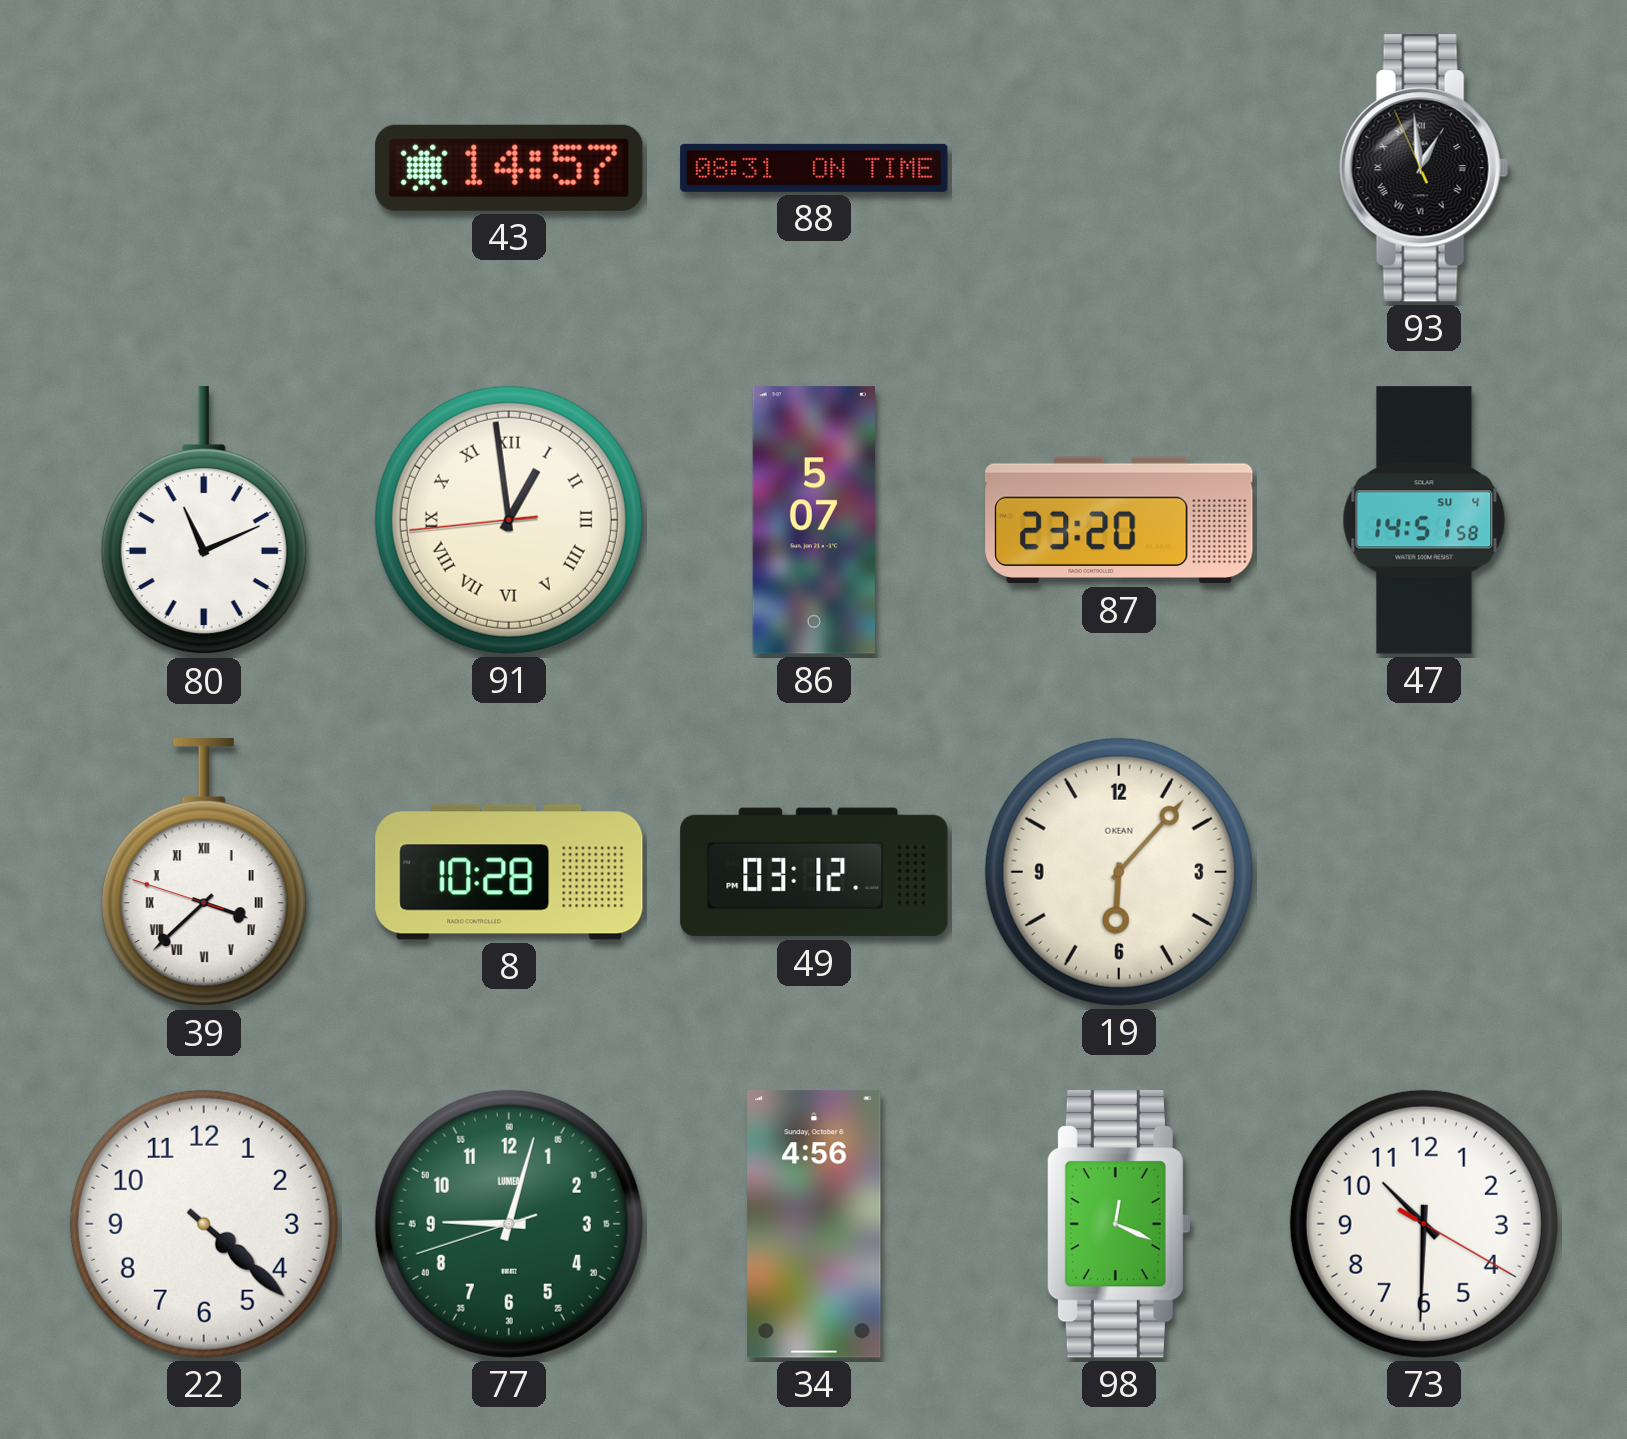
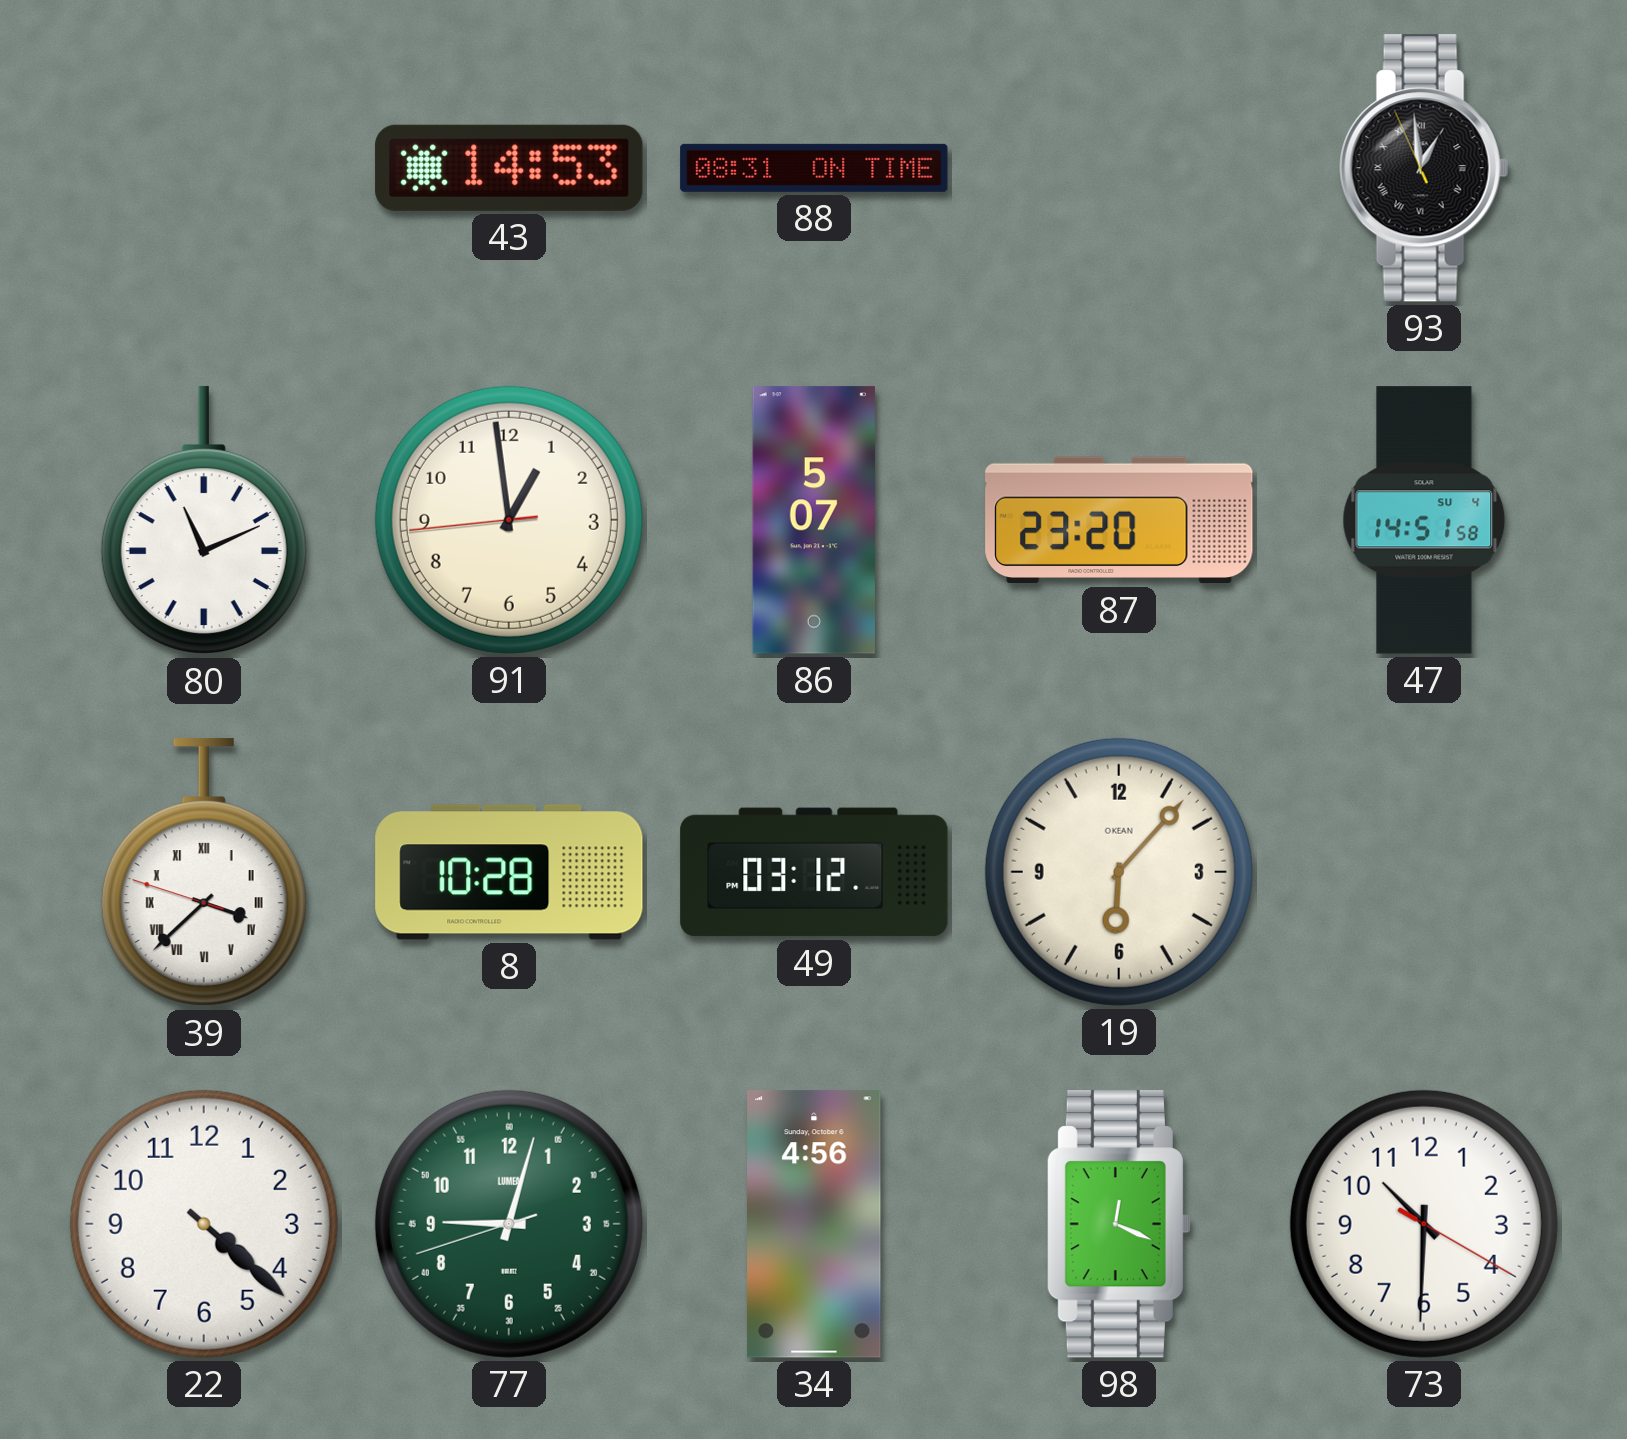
43: 14:57 -> 14:53 (509, 168)
91 numerals: Roman -> Arabic (509, 520)
